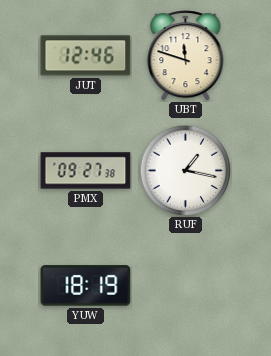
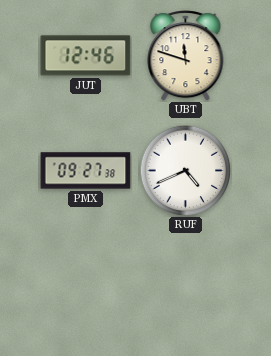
RUF: 1:17 -> 4:41 (185, 170)
YUW: 18:19 -> none (86, 286)
